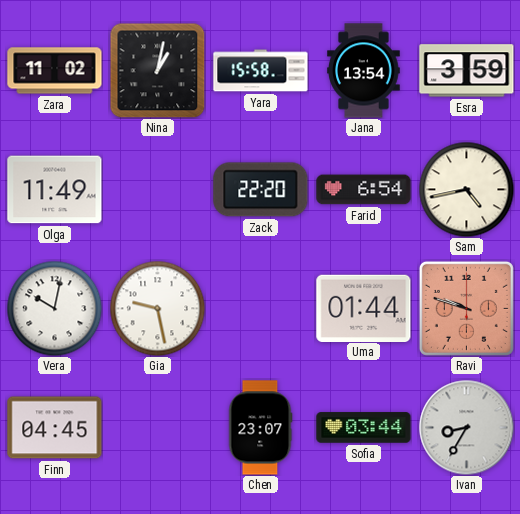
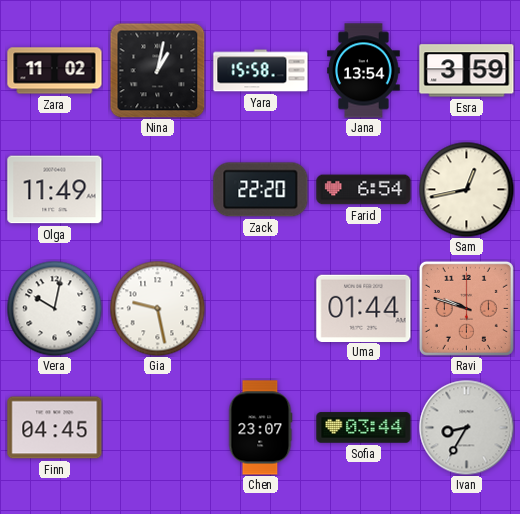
Sam: 4:43 -> 12:43 (466, 189)
